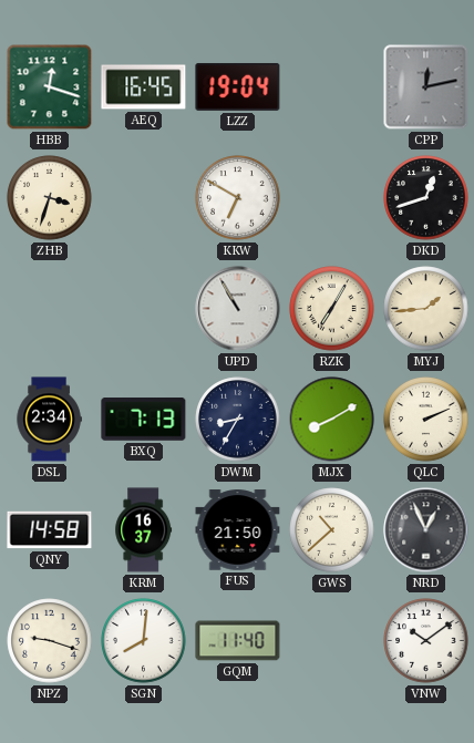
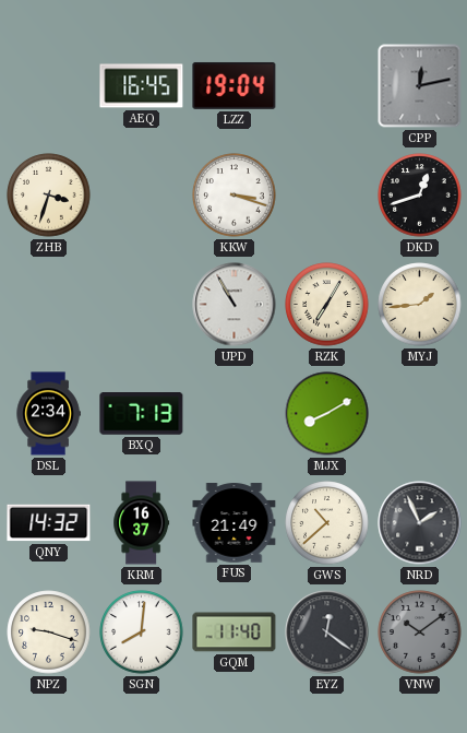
HBB: 12:18 -> none (50, 87)
KKW: 6:50 -> 3:18 (235, 196)
DWM: 8:35 -> none (238, 420)
QLC: 2:11 -> none (426, 420)
QNY: 14:58 -> 14:32 (49, 523)
FUS: 21:50 -> 21:49 (235, 523)
NRD: 12:56 -> 1:56 (420, 523)
EYZ: none -> 12:21 (327, 632)
VNW dial: white -> grey (420, 632)
